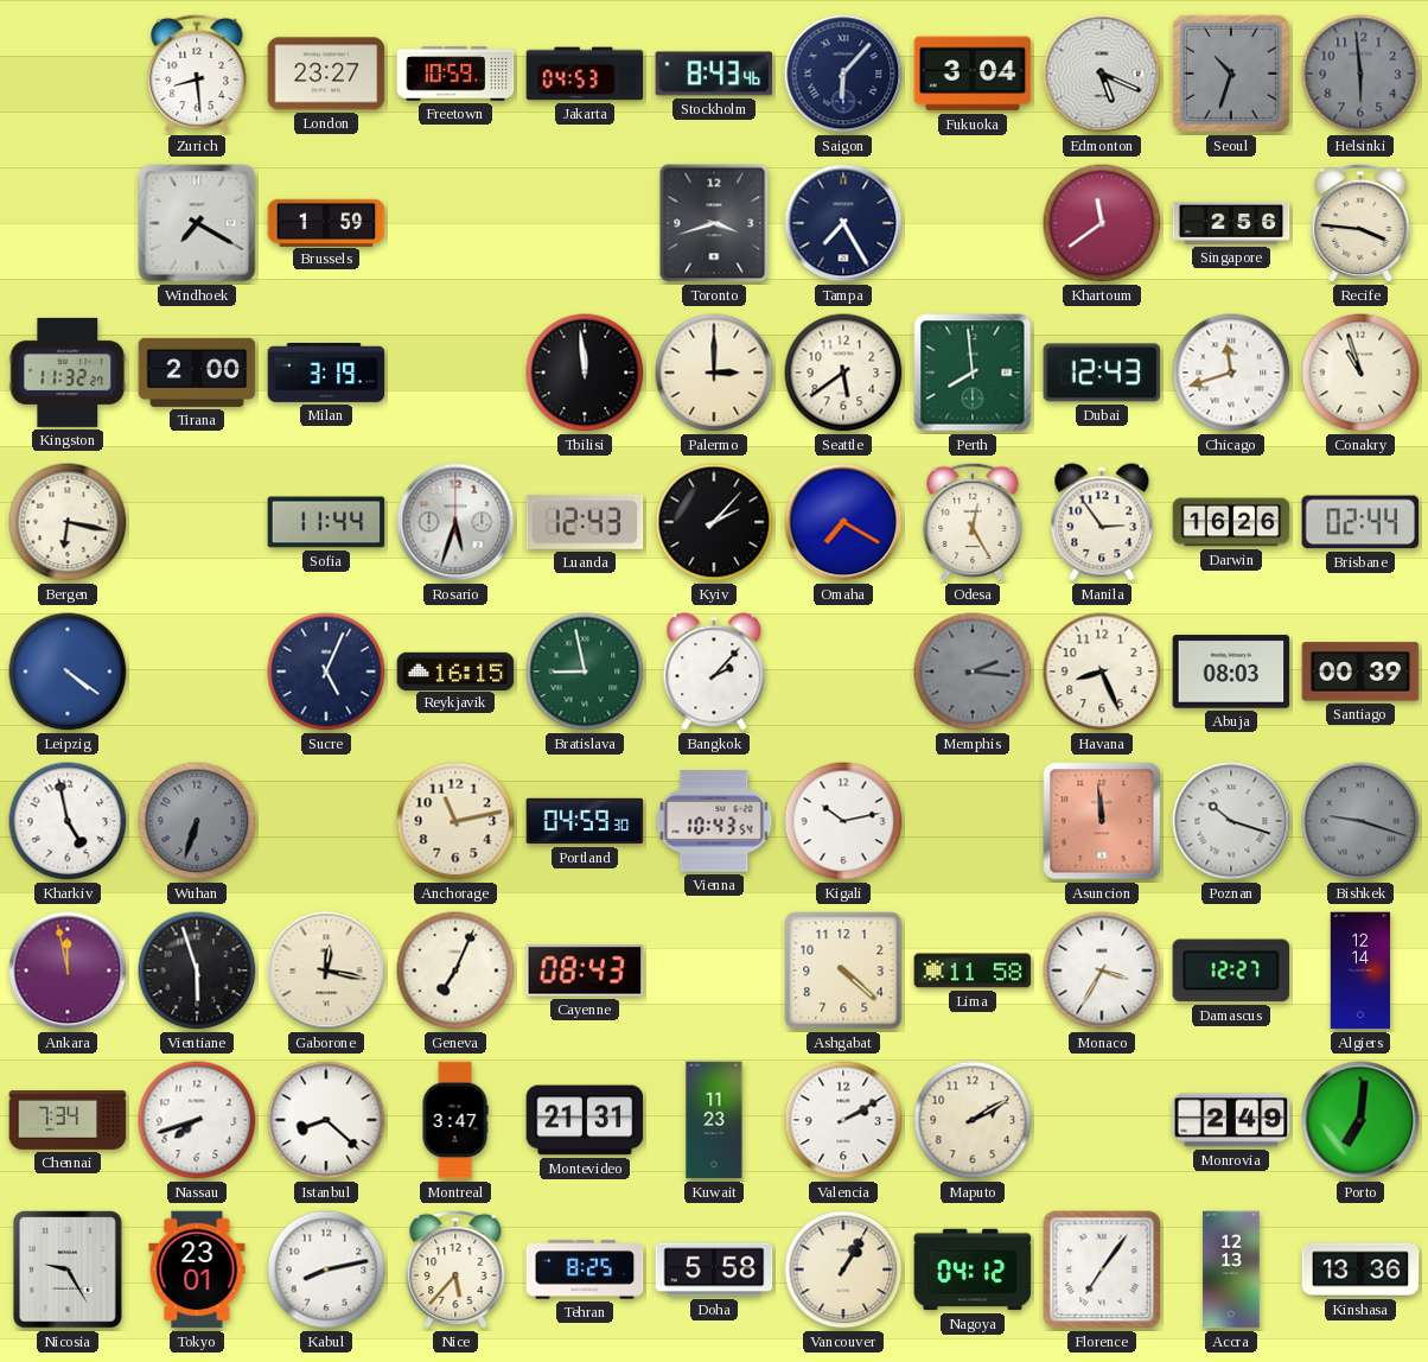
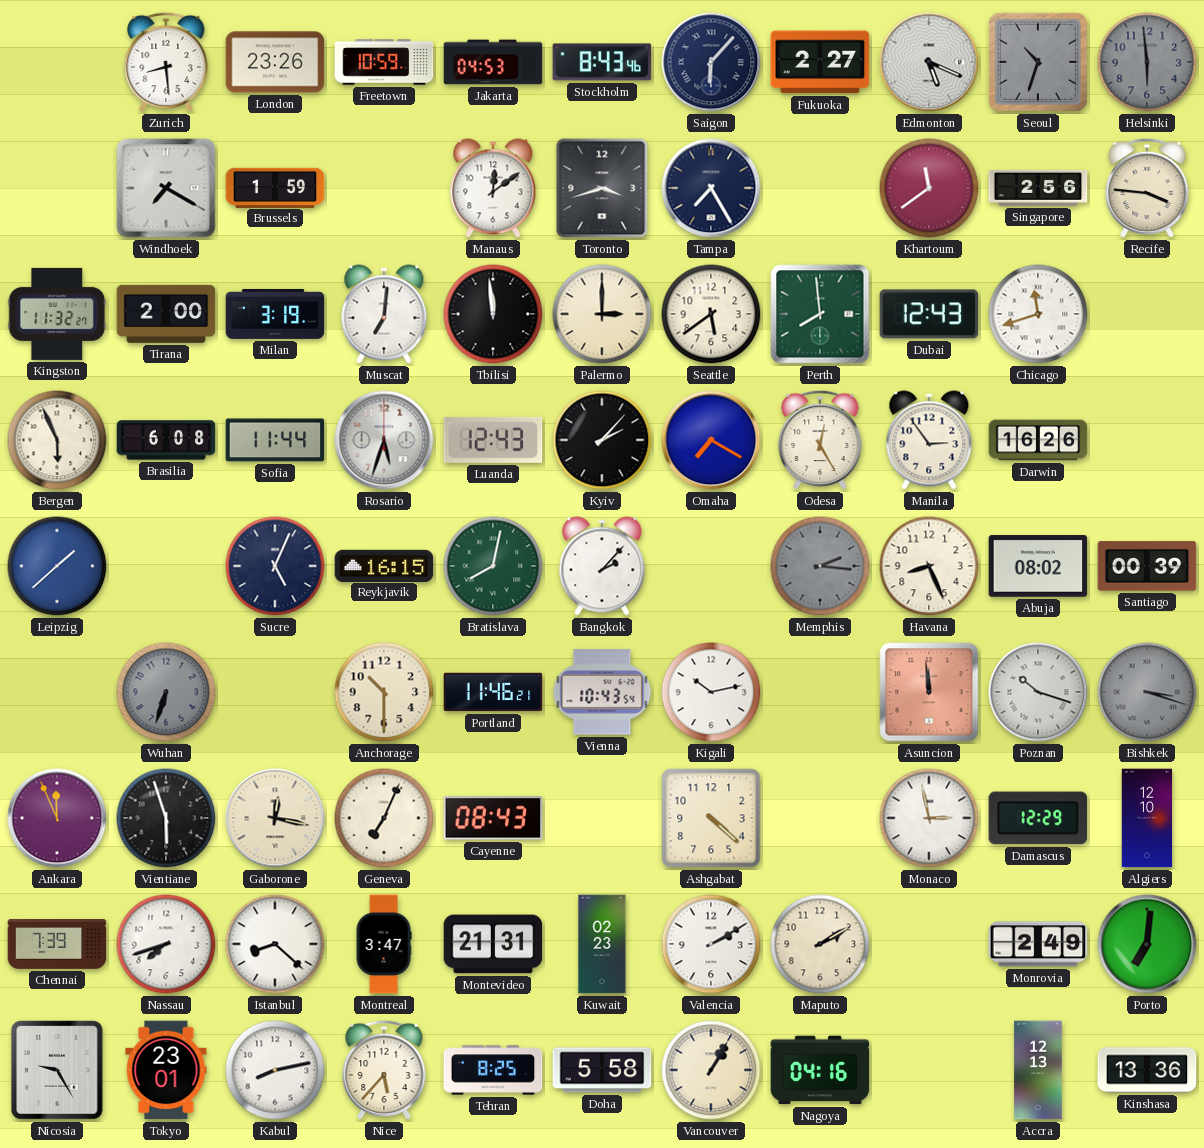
London: 23:27 -> 23:26 (275, 62)
Fukuoka: 3:04 -> 2:27 (820, 62)
Manaus: none -> 12:09 (493, 188)
Muscat: none -> 7:01 (384, 314)
Conakry: 10:57 -> none (1360, 373)
Bergen: 6:17 -> 5:56 (57, 440)
Brasilia: none -> 6:08 (166, 440)
Brisbane: 02:44 -> none (1360, 522)
Leipzig: 4:21 -> 1:38 (57, 566)
Bratislava: 8:58 -> 8:02 (493, 566)
Abuja: 08:03 -> 08:02 (1038, 566)
Kharkiv: 4:58 -> none (68, 821)
Anchorage: 11:13 -> 10:30 (384, 692)
Portland: 04:59 -> 11:46 (493, 692)
Bishkek: 9:18 -> 3:18 (1147, 692)
Ankara: 11:58 -> 11:56 (57, 818)
Lima: 11:58 -> none (973, 970)
Monaco: 3:35 -> 2:58 (929, 818)
Damascus: 12:27 -> 12:29 (1038, 818)
Algiers: 12:14 -> 12:10 (1147, 818)
Chennai: 7:34 -> 7:39 (57, 945)
Kuwait: 11:23 -> 02:23 (602, 944)
Nagoya: 04:12 -> 04:16 (820, 1070)
Florence: 7:06 -> none (1102, 1269)
